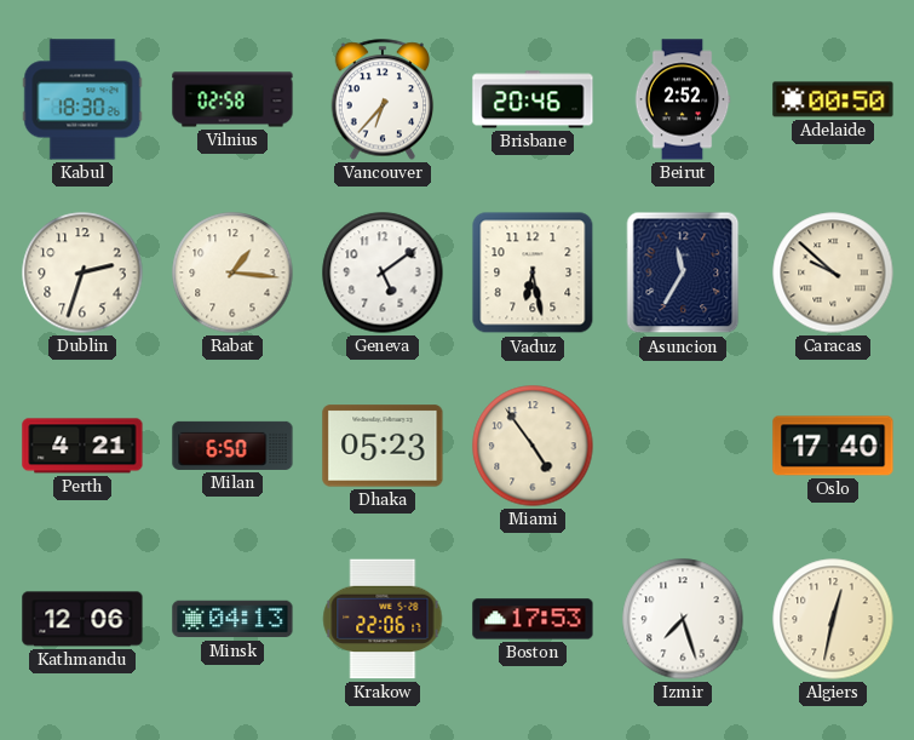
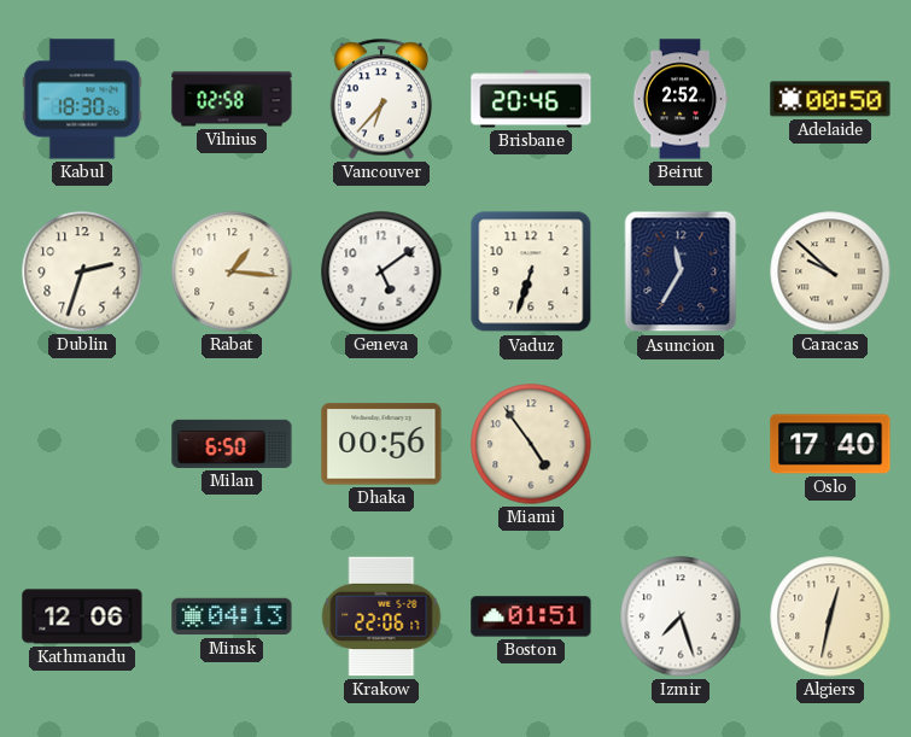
Vaduz: 6:28 -> 6:33 (531, 271)
Perth: 4:21 -> none (82, 446)
Dhaka: 05:23 -> 00:56 (381, 444)
Boston: 17:53 -> 01:51 (531, 616)
